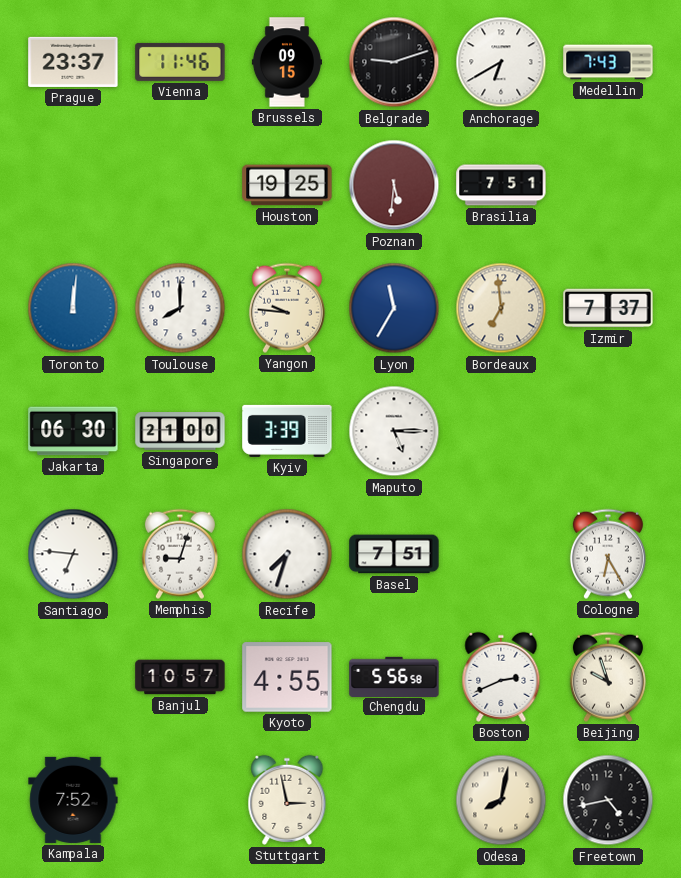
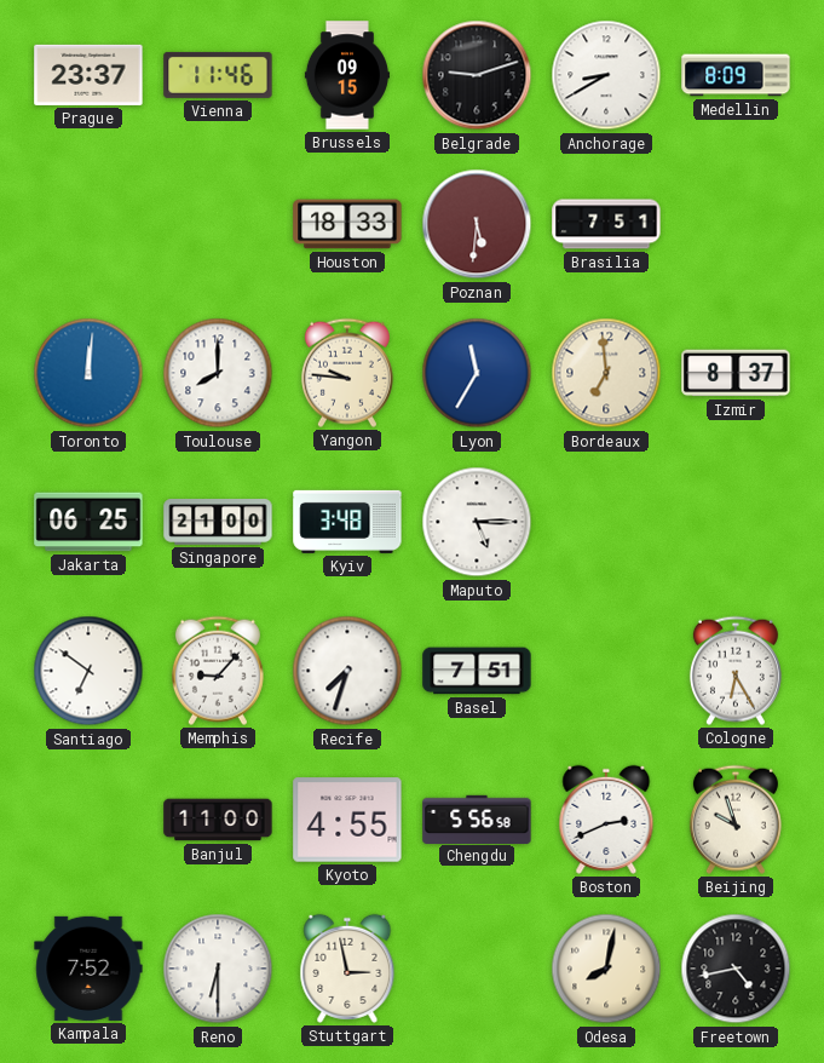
Anchorage: 6:40 -> 8:40 (606, 75)
Medellin: 7:43 -> 8:09 (736, 75)
Houston: 19:25 -> 18:33 (347, 224)
Izmir: 7:37 -> 8:37 (736, 373)
Jakarta: 06:30 -> 06:25 (88, 522)
Kyiv: 3:39 -> 3:48 (347, 522)
Santiago: 6:46 -> 6:51 (88, 671)
Memphis: 9:03 -> 9:07 (218, 671)
Banjul: 10:57 -> 11:00 (218, 820)
Reno: none -> 6:30 (218, 969)
